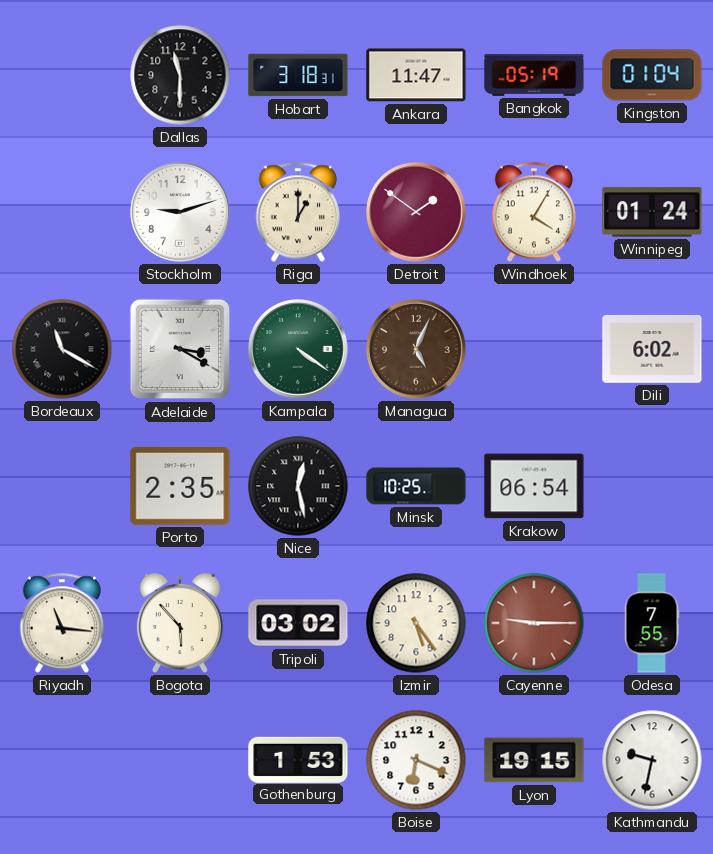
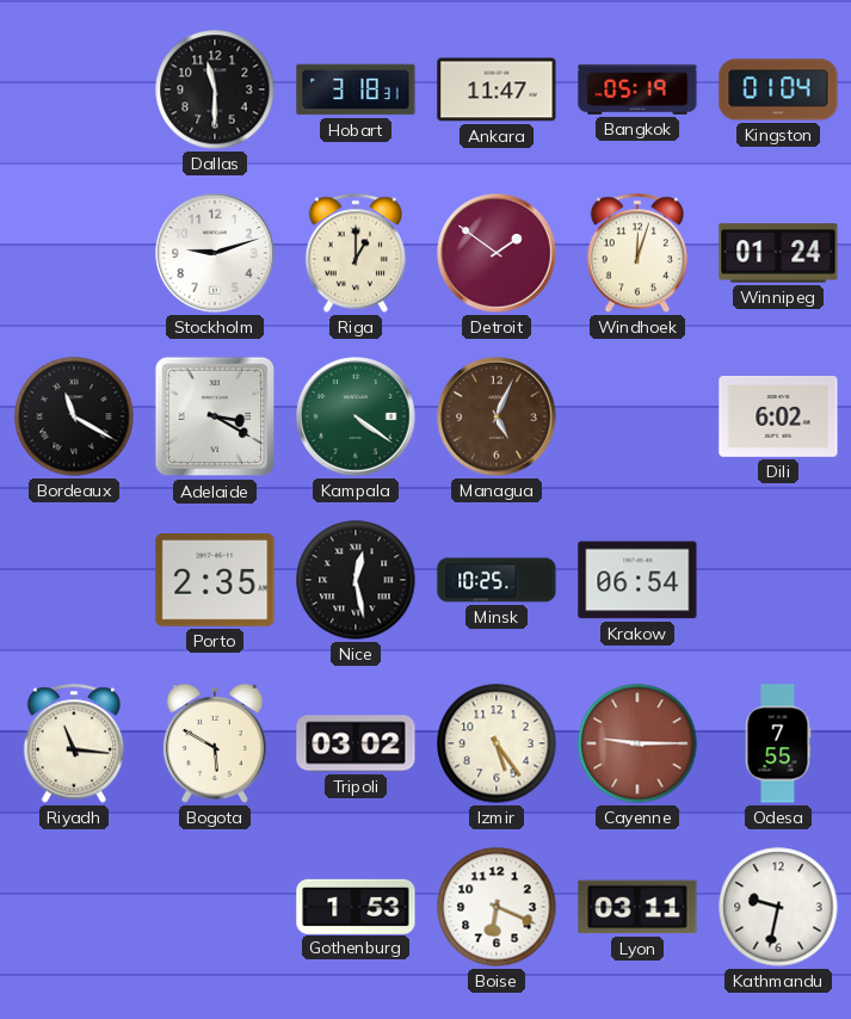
Windhoek: 4:05 -> 12:03 (636, 253)
Bogota: 5:53 -> 5:50 (215, 743)
Lyon: 19:15 -> 03:11 (637, 907)
